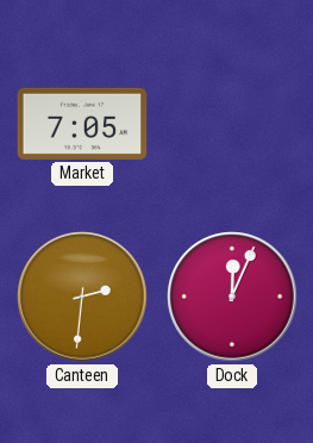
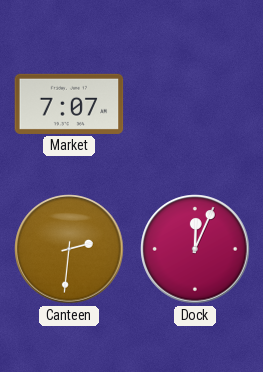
Market: 7:05 -> 7:07 (69, 104)
